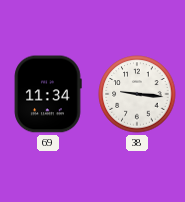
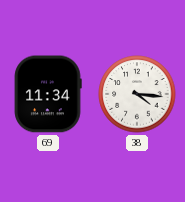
38: 9:16 -> 4:16 (137, 94)
